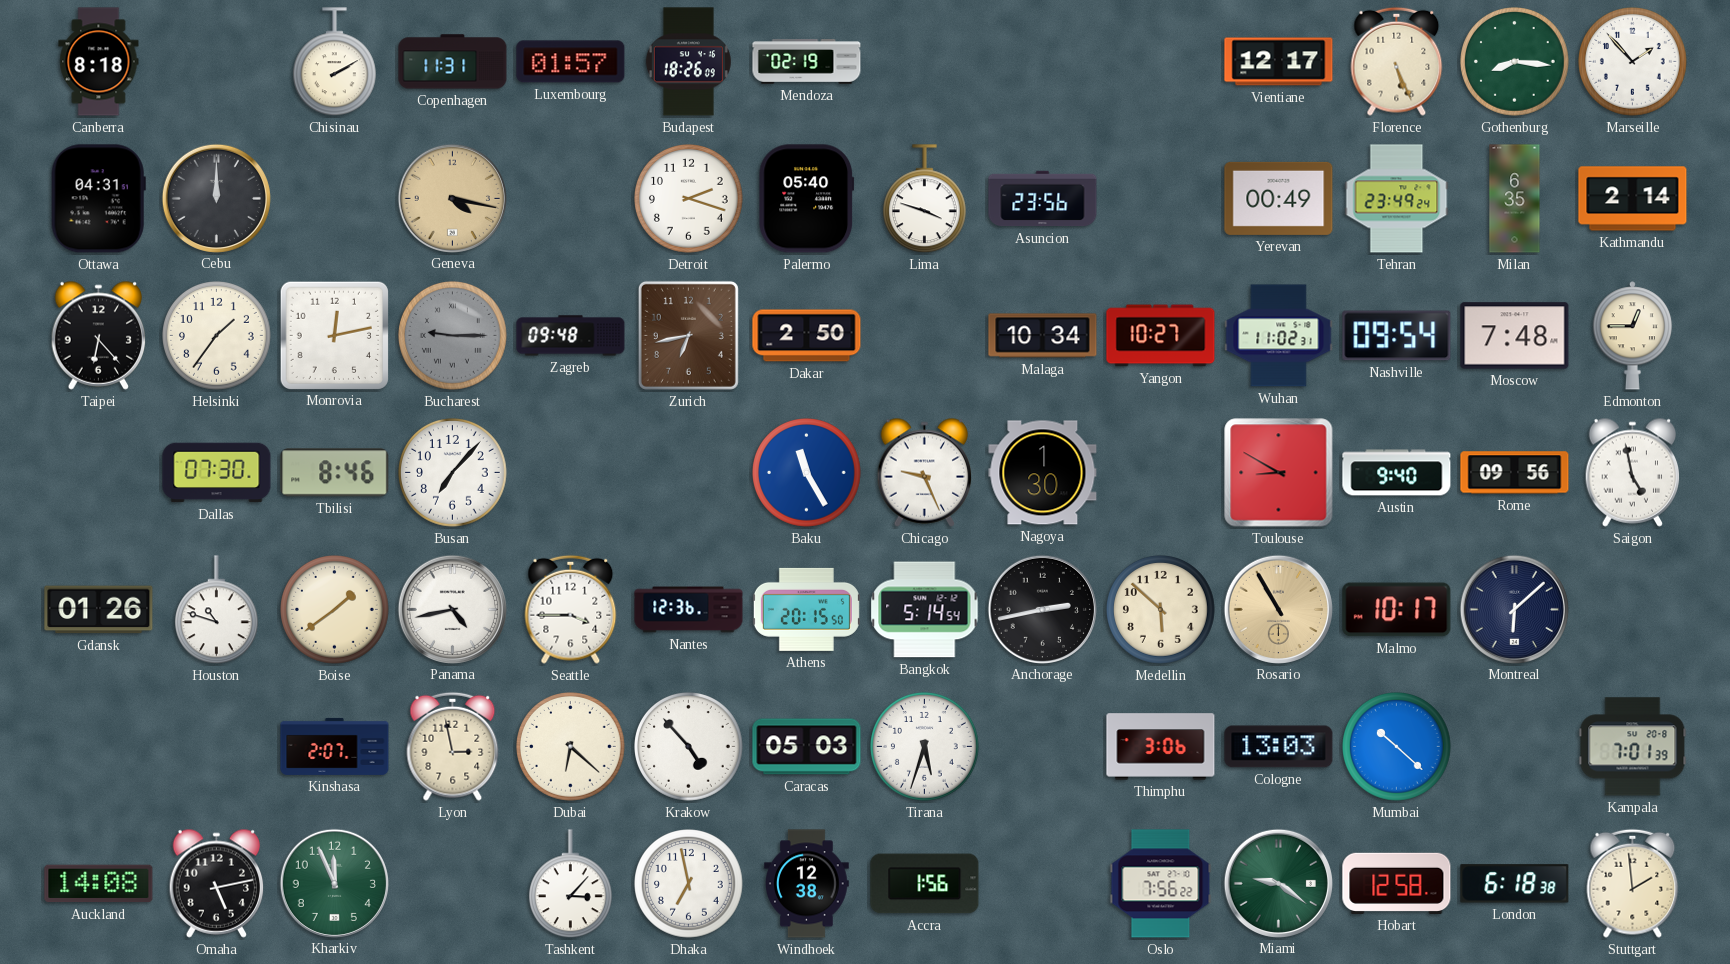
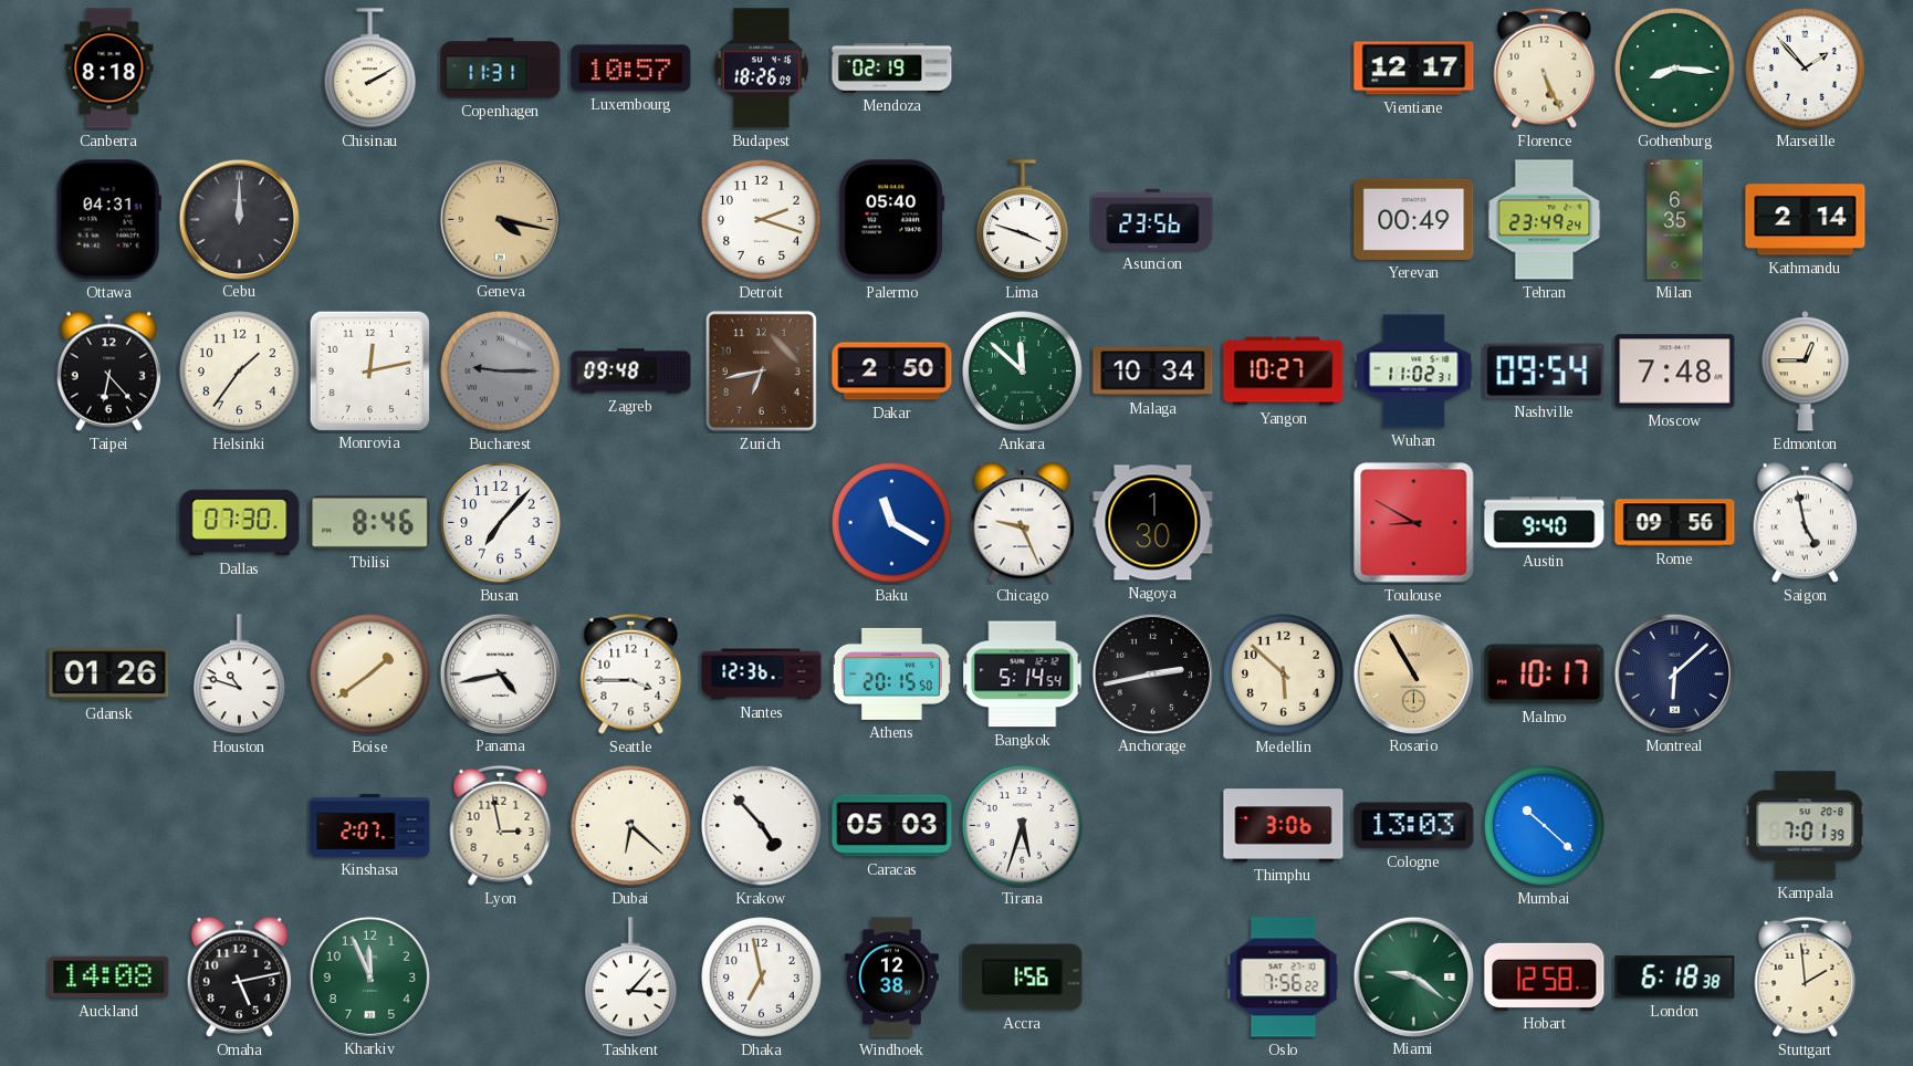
Luxembourg: 01:57 -> 10:57 (631, 69)
Ankara: none -> 11:52 (1023, 372)
Baku: 11:25 -> 11:20 (892, 523)
